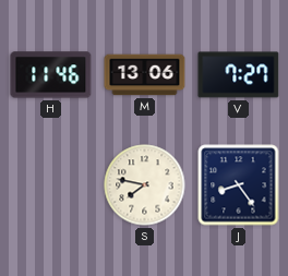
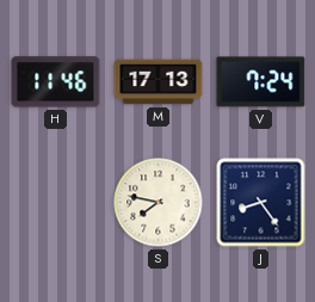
M: 13:06 -> 17:13 (159, 82)
V: 7:27 -> 7:24 (261, 82)
